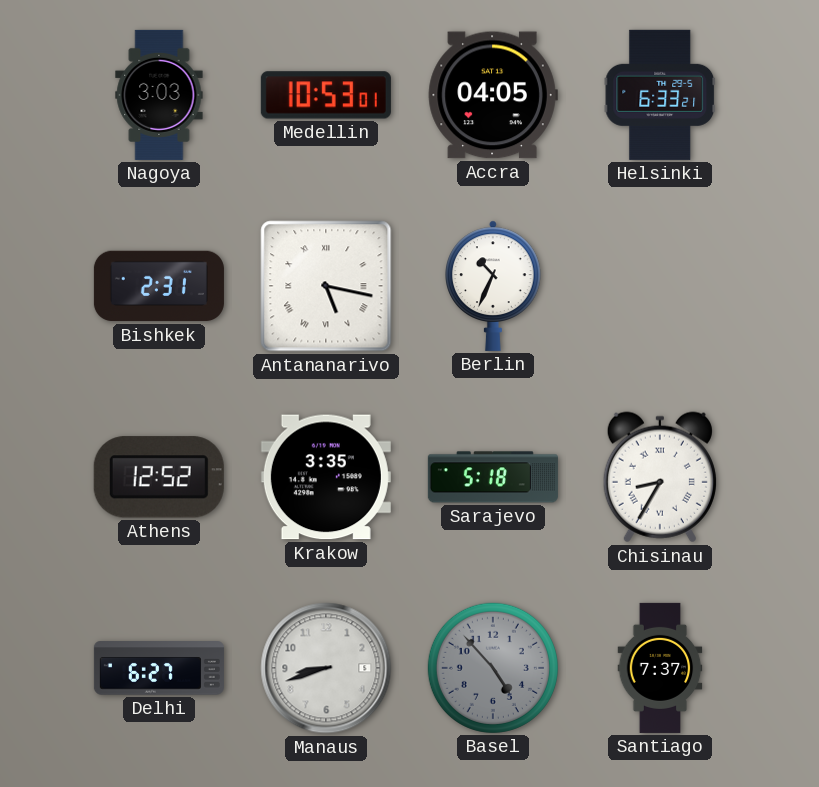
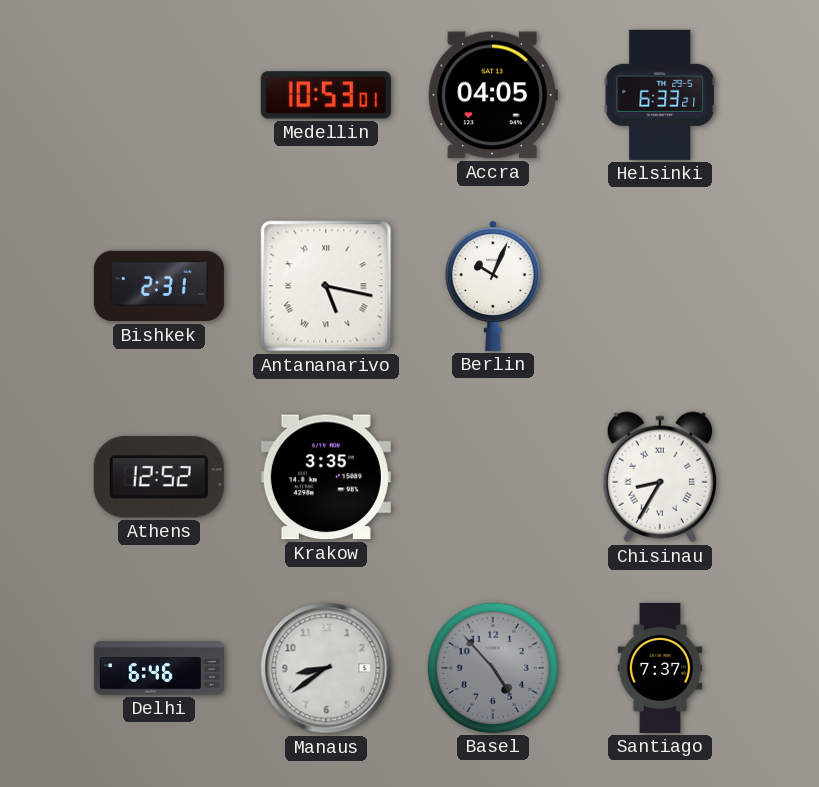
Nagoya: 3:03 -> none (159, 95)
Berlin: 10:34 -> 10:04 (493, 286)
Sarajevo: 5:18 -> none (493, 477)
Delhi: 6:27 -> 6:46 (159, 668)
Manaus: 8:42 -> 8:39 (326, 668)
